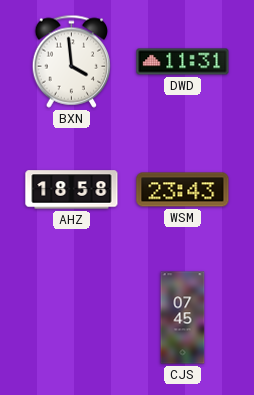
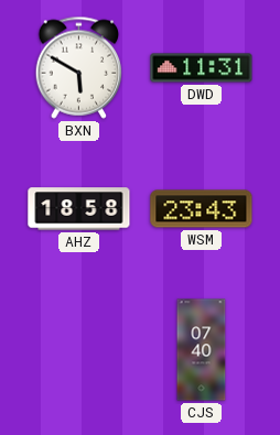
BXN: 3:59 -> 5:50 (79, 67)
CJS: 07:45 -> 07:40 (202, 350)
